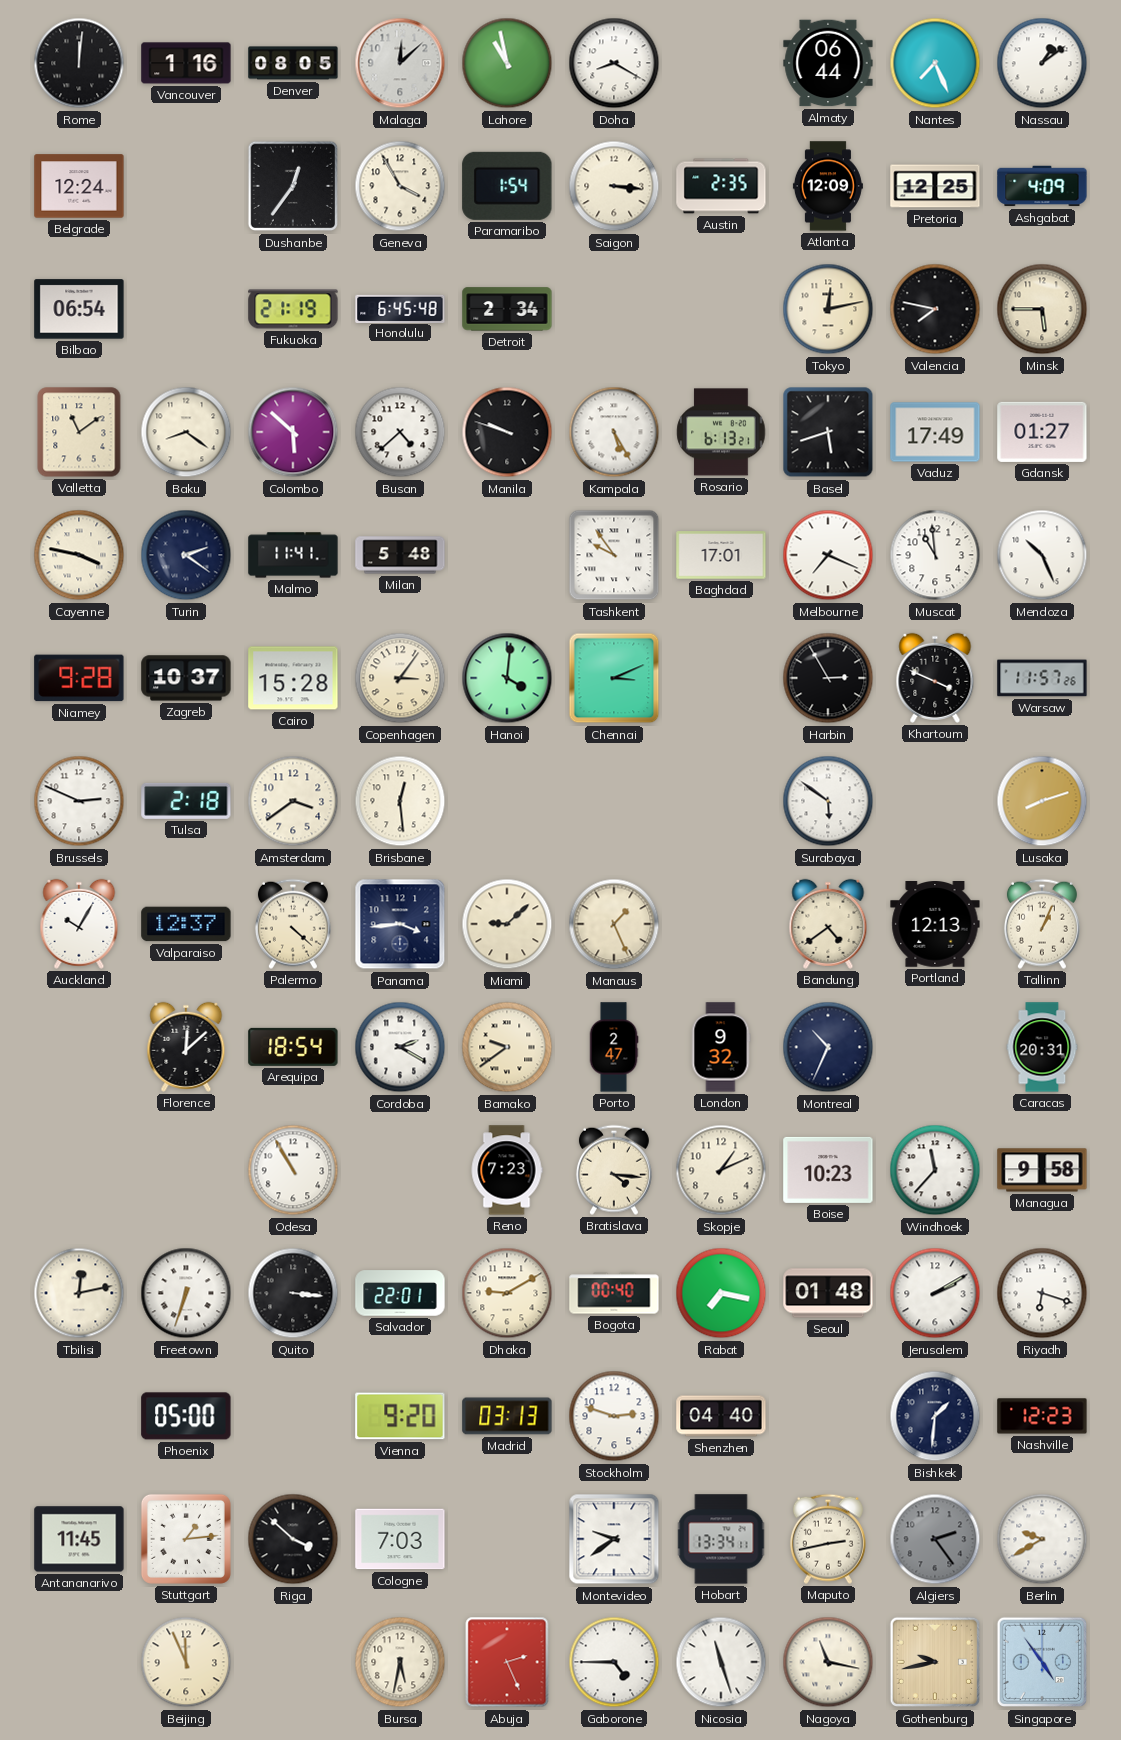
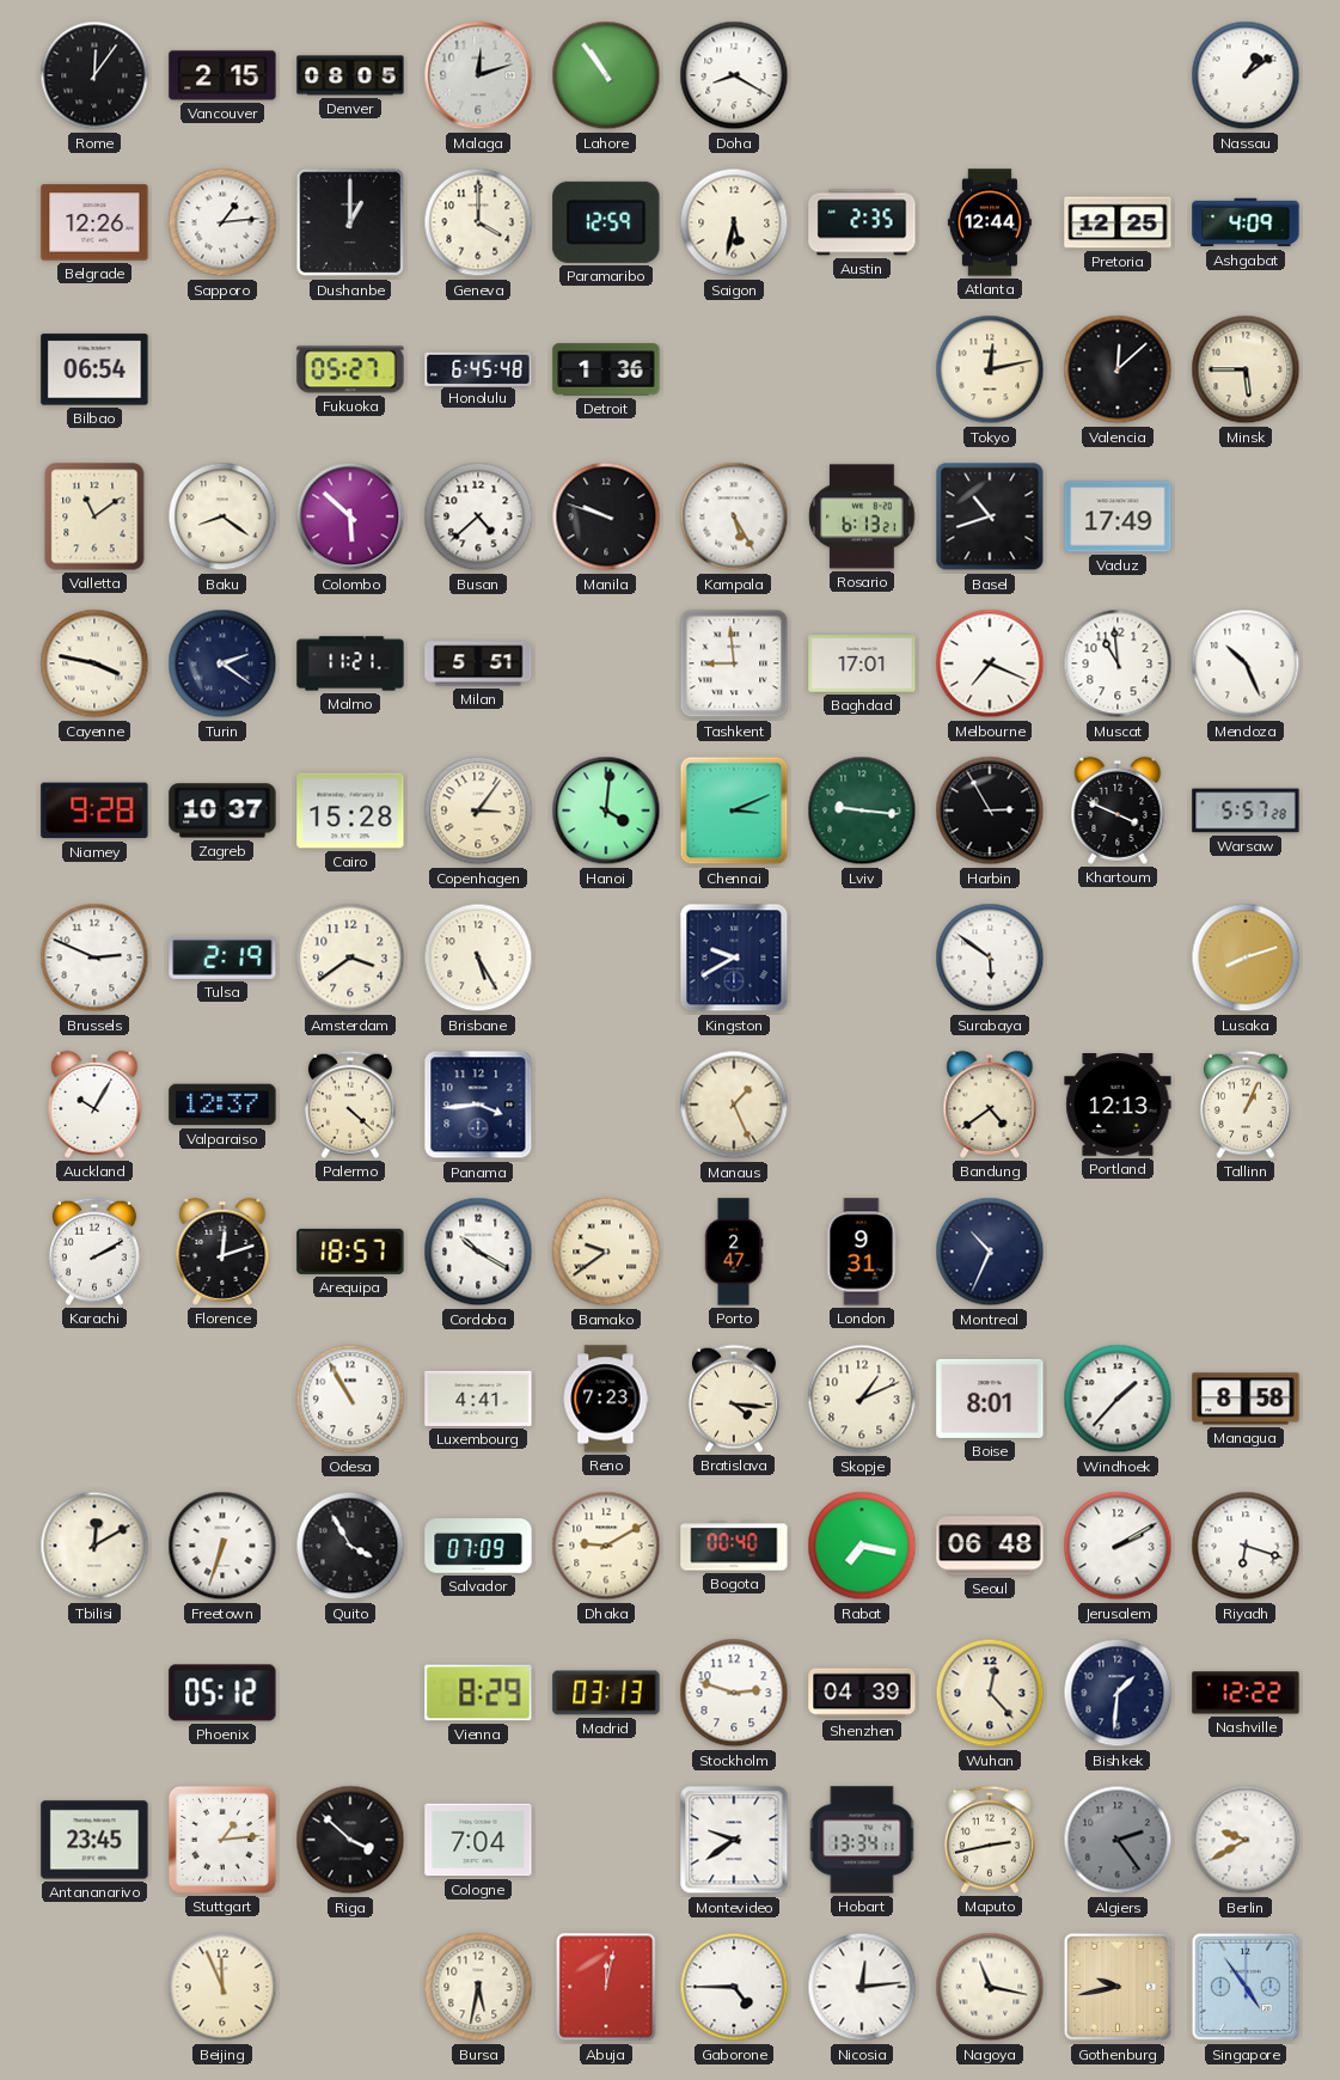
Rome: 12:01 -> 12:06 (94, 75)
Vancouver: 1:16 -> 2:15 (222, 75)
Malaga: 12:08 -> 12:12 (478, 75)
Lahore: 10:58 -> 10:54 (606, 75)
Almaty: 06:44 -> none (828, 63)
Nantes: 7:26 -> none (935, 63)
Belgrade: 12:24 -> 12:26 (94, 222)
Sapporo: none -> 1:14 (222, 222)
Dushanbe: 12:36 -> 1:00 (350, 222)
Geneva: 3:55 -> 4:00 (478, 222)
Paramaribo: 1:54 -> 12:59 (606, 222)
Saigon: 3:16 -> 5:32 (734, 222)
Atlanta: 12:09 -> 12:44 (990, 222)
Fukuoka: 21:19 -> 05:27 (350, 369)
Detroit: 2:34 -> 1:36 (606, 369)
Valencia: 7:47 -> 12:08 (1118, 369)
Basel: 5:42 -> 10:42 (990, 516)
Gdansk: 01:27 -> none (1042, 432)
Malmo: 11:41 -> 11:21 (350, 663)
Milan: 5:48 -> 5:51 (478, 663)
Tashkent: 9:54 -> 8:59 (734, 663)
Lviv: none -> 9:16 (862, 810)
Warsaw: 11:57 -> 5:57 (1246, 810)
Tulsa: 2:18 -> 2:19 (222, 958)
Brisbane: 12:29 -> 5:25 (478, 958)
Kingston: none -> 9:40 (734, 958)
Miami: 9:08 -> none (507, 924)
Karachi: none -> 2:10 (94, 1252)
Florence: 12:08 -> 12:12 (222, 1252)
Arequipa: 18:54 -> 18:57 (350, 1252)
Cordoba: 2:20 -> 10:20 (478, 1252)
London: 9:32 -> 9:31 (862, 1252)
Caracas: 20:31 -> none (1042, 1047)
Luxembourg: none -> 4:41 (478, 1399)
Boise: 10:23 -> 8:01 (990, 1399)
Windhoek: 11:37 -> 1:37 (1118, 1399)
Managua: 9:58 -> 8:58 (1246, 1399)
Tbilisi: 12:13 -> 12:10 (94, 1546)
Quito: 3:16 -> 3:55 (350, 1546)
Salvador: 22:01 -> 07:09 (478, 1546)
Seoul: 01:48 -> 06:48 (990, 1546)
Phoenix: 05:00 -> 05:12 (222, 1693)
Vienna: 9:20 -> 8:29 (478, 1693)
Shenzhen: 04:40 -> 04:39 (862, 1693)
Wuhan: none -> 12:23 (990, 1693)
Nashville: 12:23 -> 12:22 (1246, 1693)
Antananarivo: 11:45 -> 23:45 (94, 1840)
Cologne: 7:03 -> 7:04 (478, 1840)
Abuja: 2:26 -> 12:02 (606, 1987)
Nicosia: 11:27 -> 12:14 (862, 1987)
